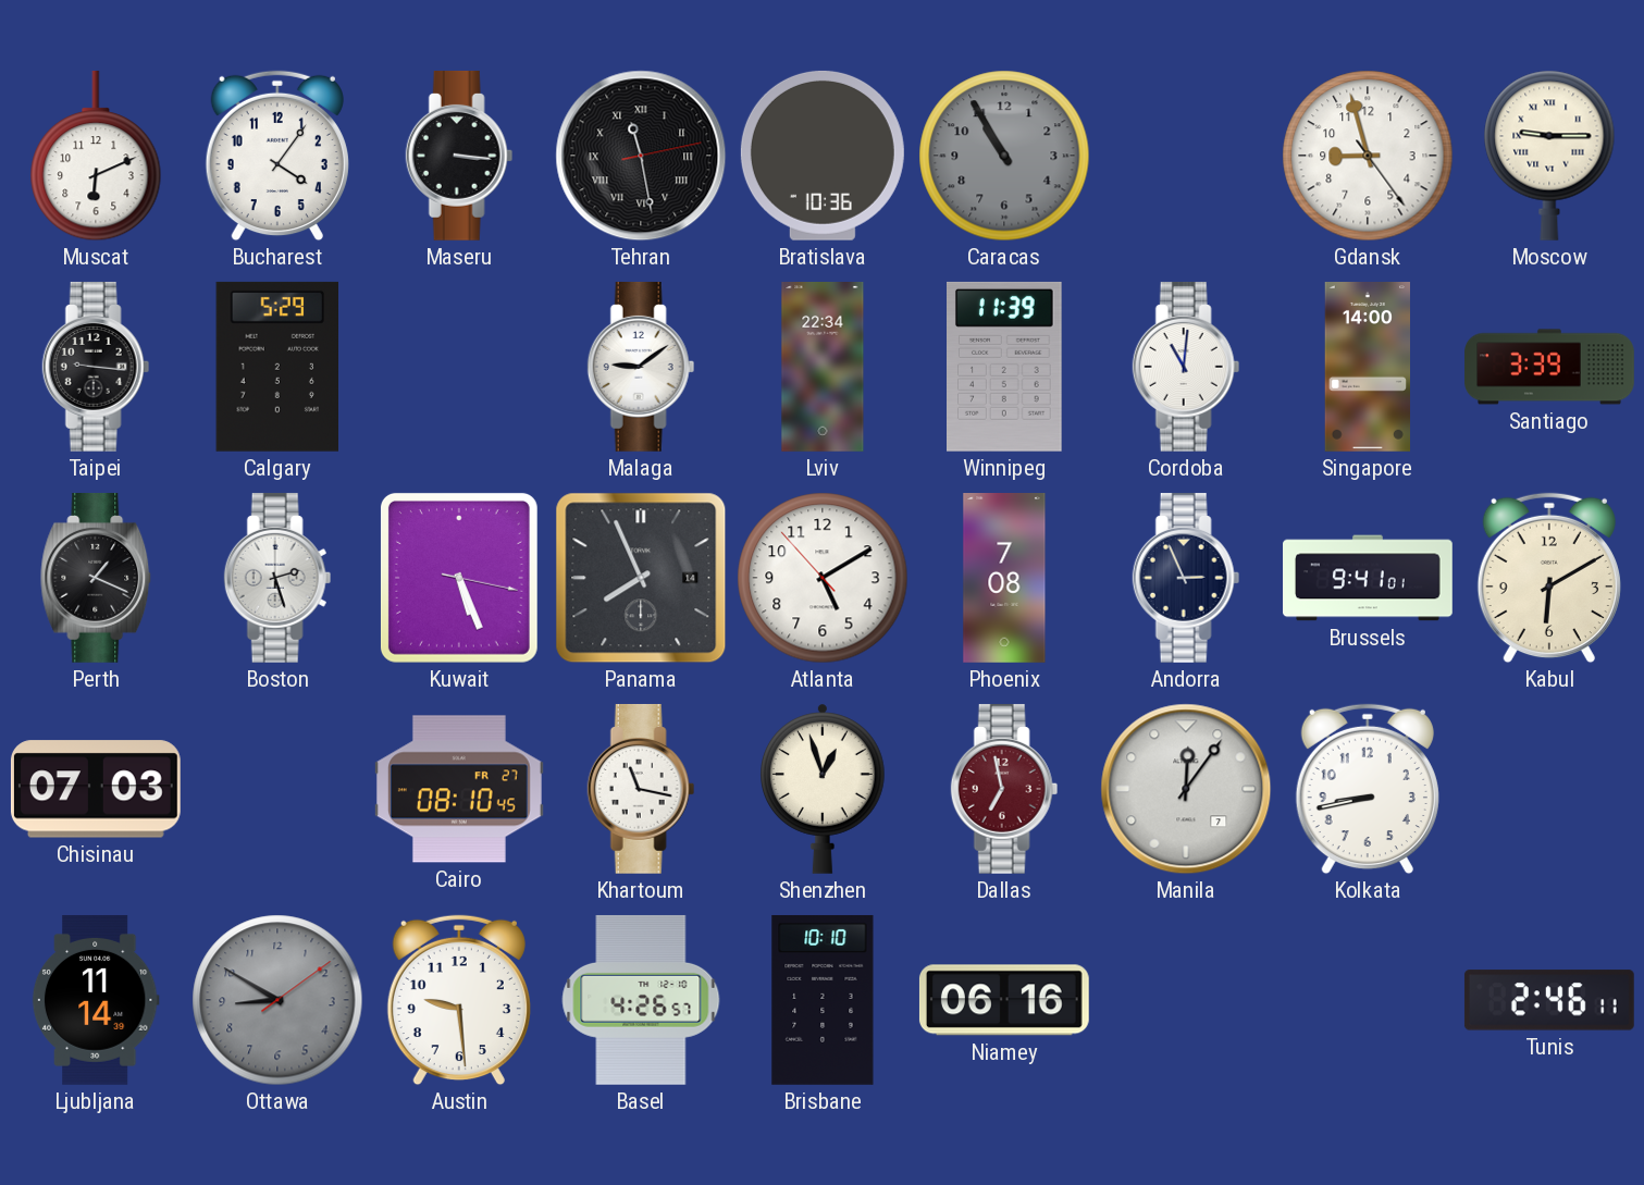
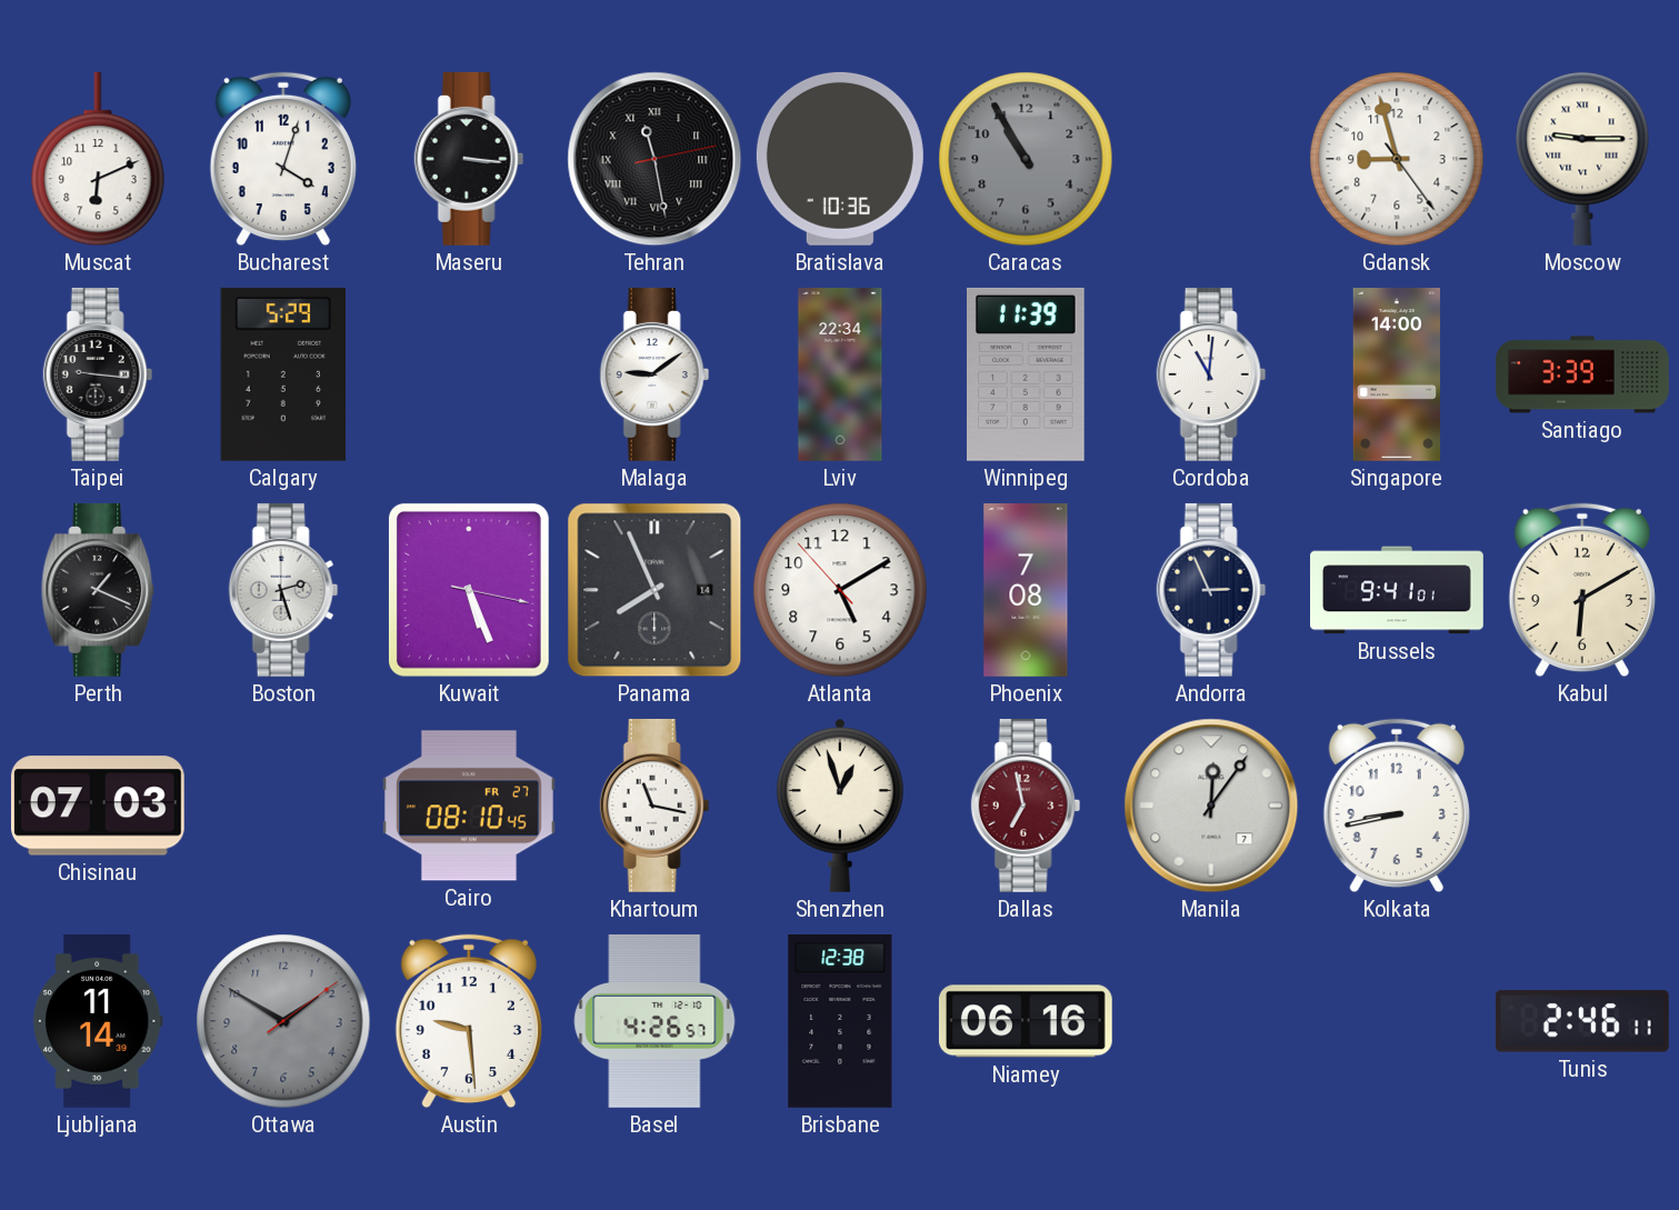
Bucharest: 4:06 -> 4:03 (283, 159)
Ottawa: 8:50 -> 1:50 (283, 1021)
Brisbane: 10:10 -> 12:38 (840, 1021)
